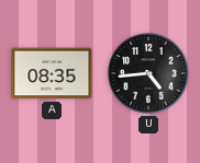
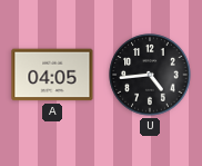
A: 08:35 -> 04:05 (52, 75)
